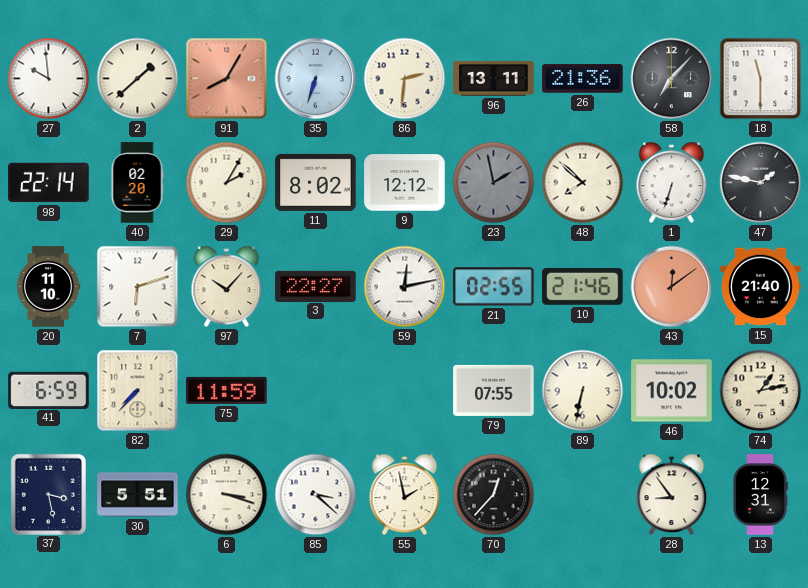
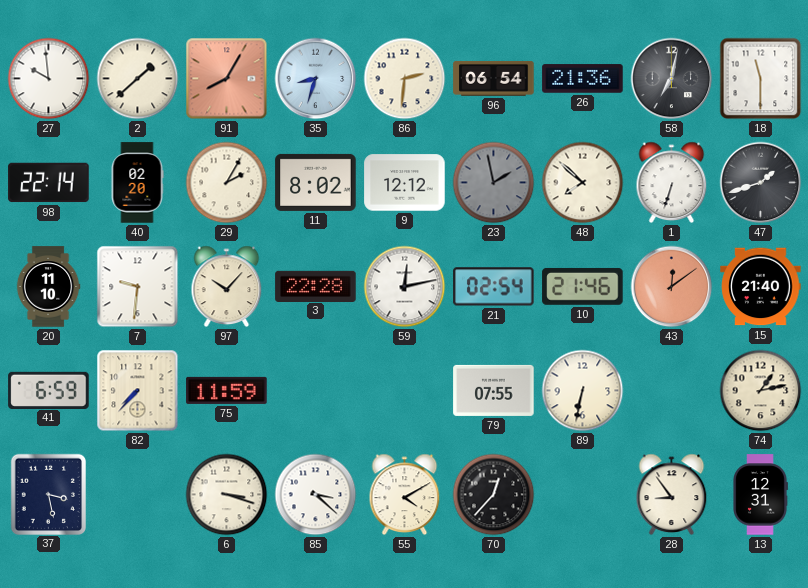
35: 6:33 -> 8:33 (316, 79)
96: 13:11 -> 06:54 (494, 78)
58: 7:07 -> 7:02 (672, 79)
47: 1:47 -> 1:42 (761, 183)
7: 6:12 -> 9:31 (138, 287)
3: 22:27 -> 22:28 (316, 286)
21: 02:55 -> 02:54 (494, 287)
46: 10:02 -> none (672, 391)
30: 5:51 -> none (138, 495)
55: 1:58 -> 4:10 (405, 495)
